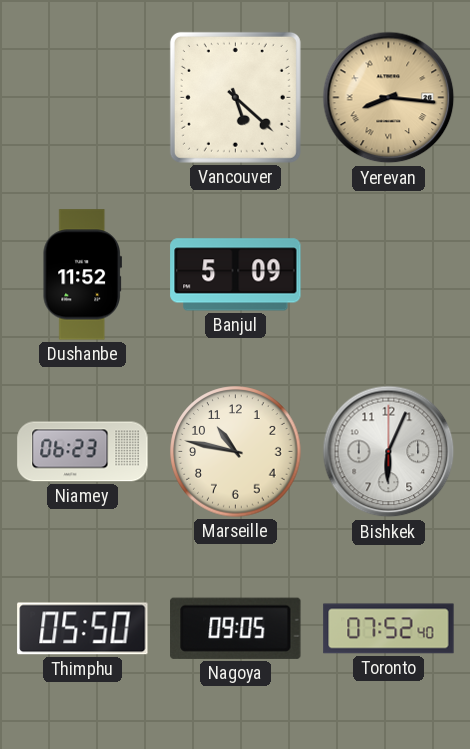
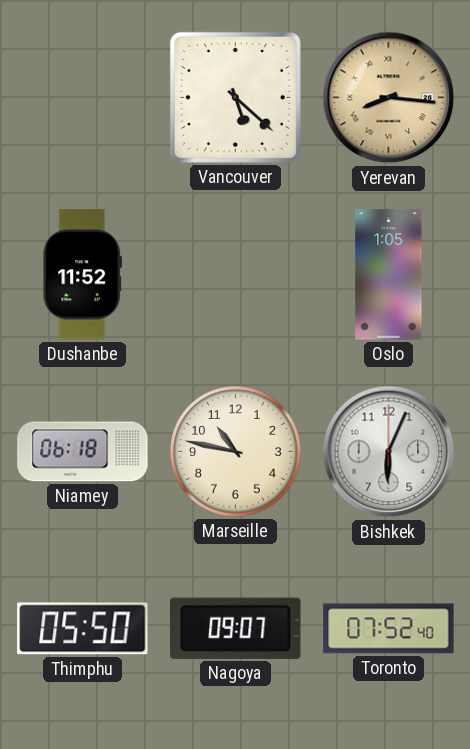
Banjul: 5:09 -> none (236, 275)
Oslo: none -> 1:05 (389, 275)
Niamey: 06:23 -> 06:18 (83, 452)
Nagoya: 09:05 -> 09:07 (236, 628)
